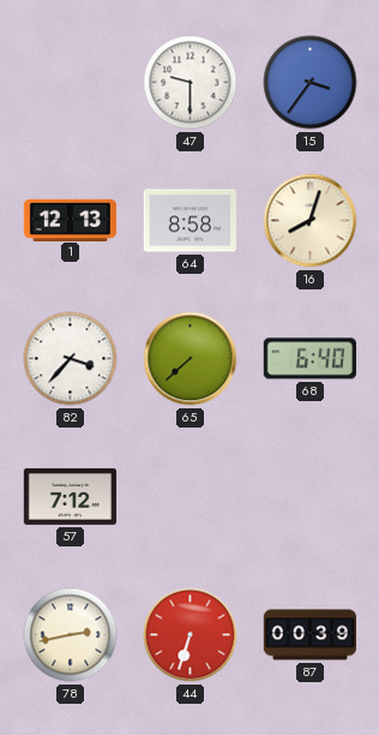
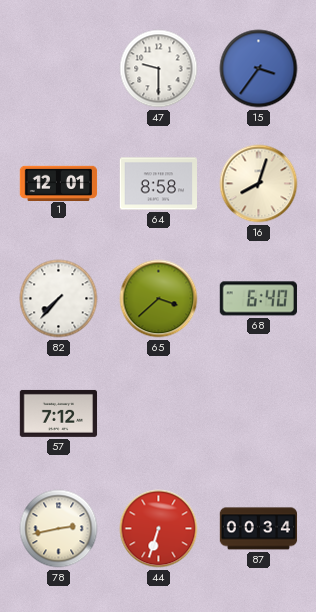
1: 12:13 -> 12:01 (59, 183)
82: 3:37 -> 7:37 (59, 299)
65: 7:38 -> 3:38 (159, 299)
87: 00:39 -> 00:34 (259, 529)
